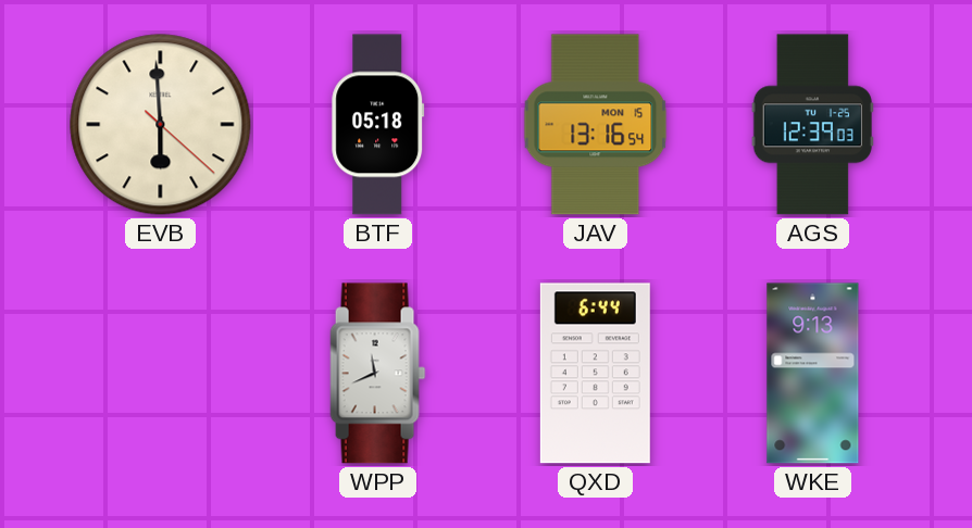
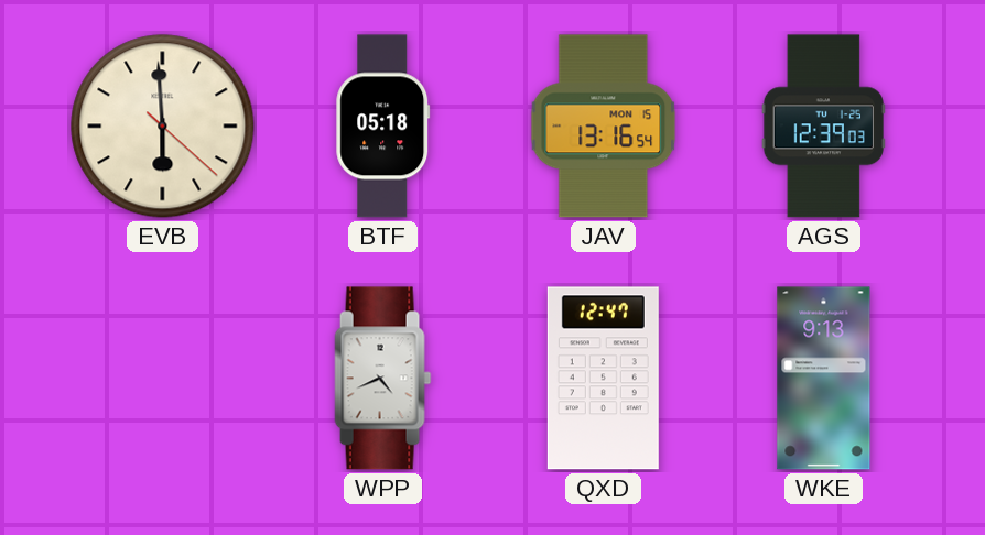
WPP: 11:41 -> 4:41 (383, 379)
QXD: 6:44 -> 12:47 (603, 379)
